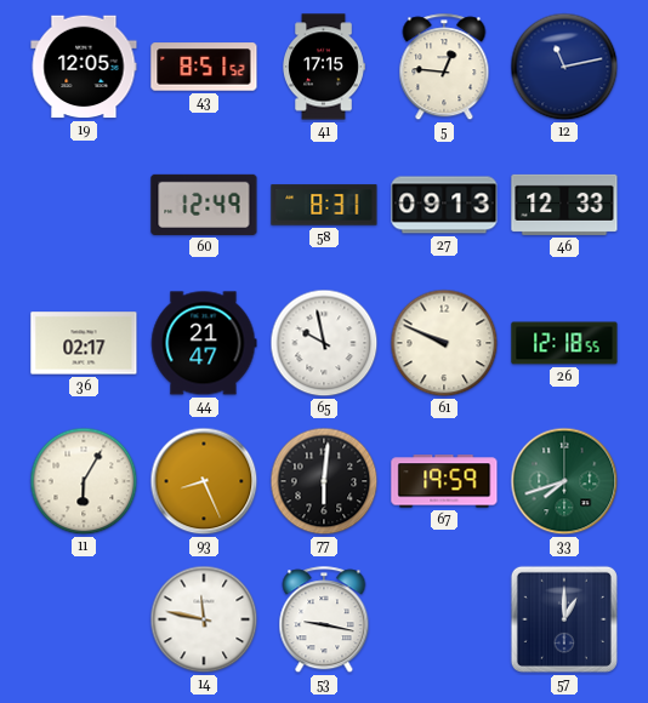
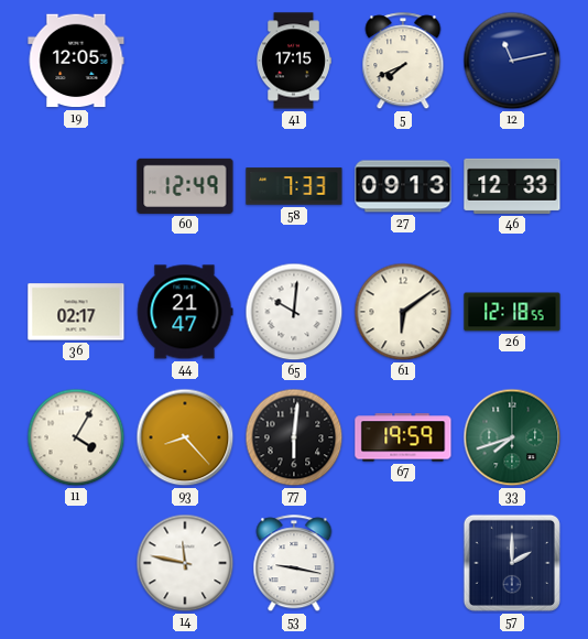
43: 8:51 -> none (204, 67)
5: 12:46 -> 7:41 (403, 62)
58: 8:31 -> 7:33 (294, 186)
65: 9:58 -> 10:01 (294, 312)
61: 9:49 -> 6:09 (403, 312)
11: 6:05 -> 4:05 (76, 437)
93: 8:26 -> 8:23 (185, 437)
57: 1:00 -> 2:00 (512, 563)
